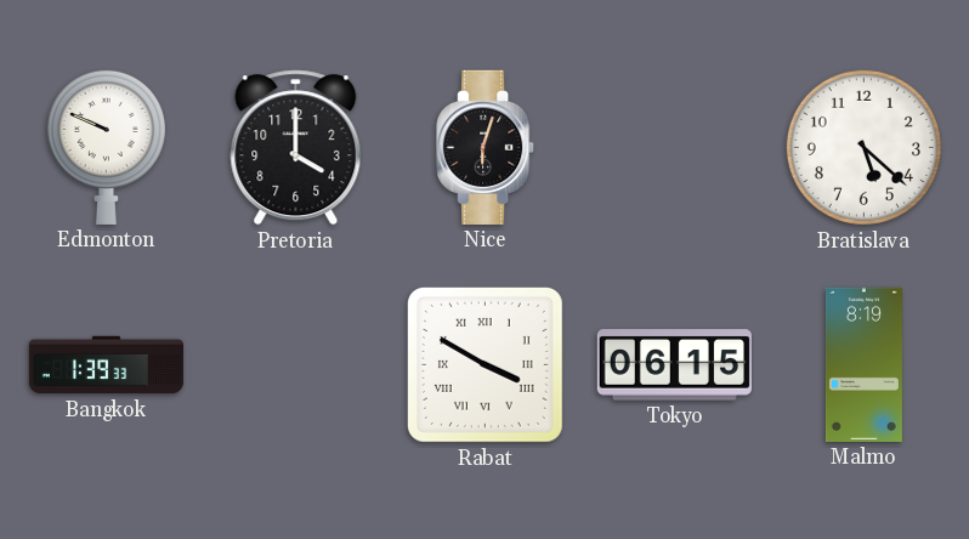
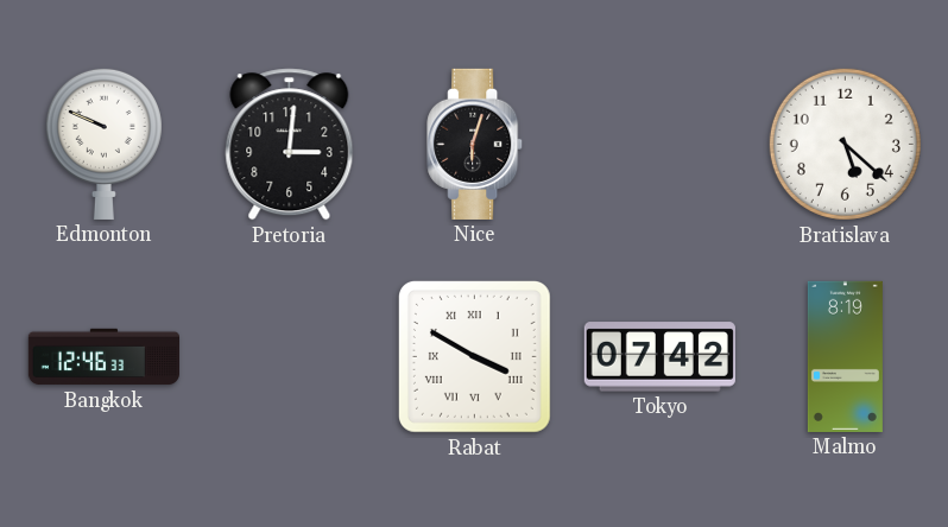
Pretoria: 4:00 -> 3:01 (290, 145)
Bangkok: 1:39 -> 12:46 (103, 357)
Tokyo: 06:15 -> 07:42 (659, 357)
